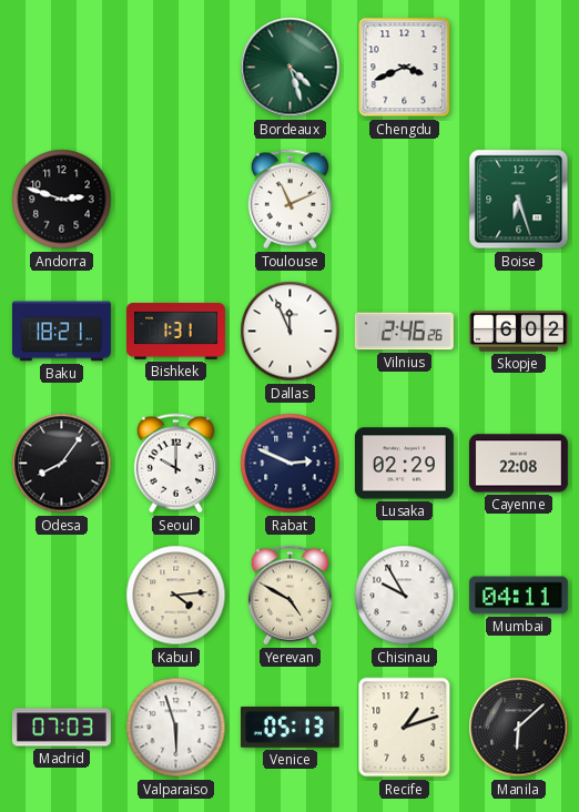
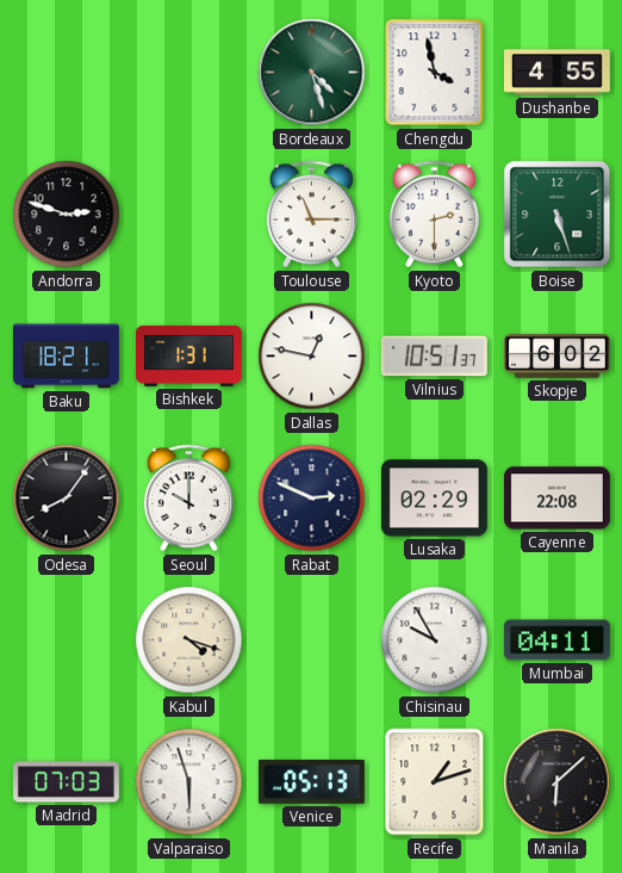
Chengdu: 3:41 -> 3:58 (435, 73)
Dushanbe: none -> 4:55 (556, 73)
Toulouse: 11:11 -> 11:15 (311, 215)
Kyoto: none -> 2:30 (434, 215)
Boise: 6:27 -> 5:27 (558, 215)
Dallas: 11:56 -> 12:47 (312, 357)
Vilnius: 2:46 -> 10:51 (434, 357)
Kabul: 4:14 -> 4:18 (189, 640)
Yerevan: 4:50 -> none (289, 596)
